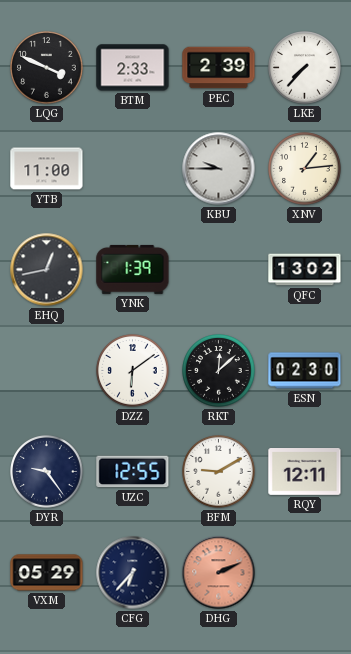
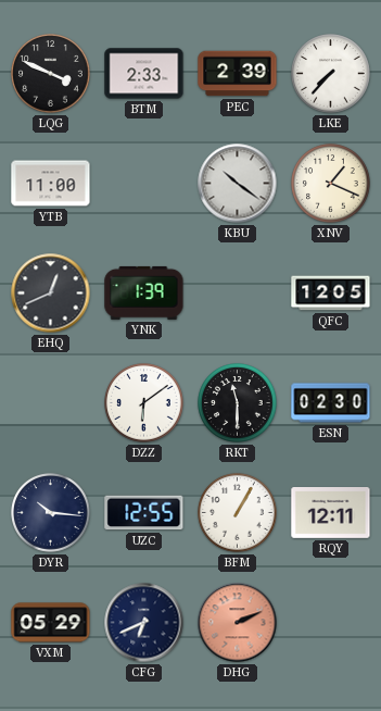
KBU: 9:45 -> 10:21 (238, 184)
XNV: 1:14 -> 1:19 (331, 184)
EHQ: 12:43 -> 12:41 (51, 294)
QFC: 13:02 -> 12:05 (331, 294)
RKT: 12:08 -> 11:30 (238, 403)
DYR: 9:24 -> 10:16 (51, 513)
BFM: 9:10 -> 1:05 (238, 513)
CFG: 6:37 -> 6:41 (144, 623)
